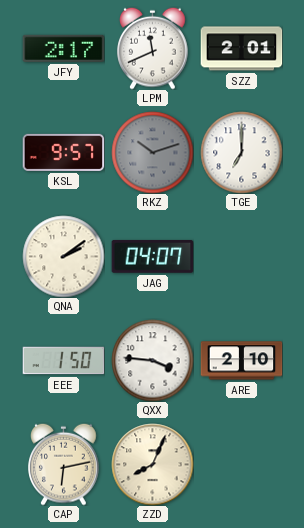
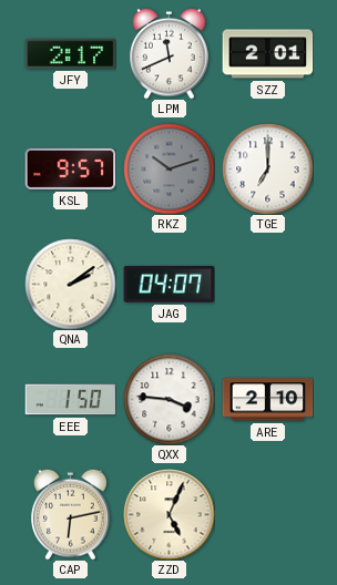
ZZD: 8:04 -> 5:04 (168, 514)
